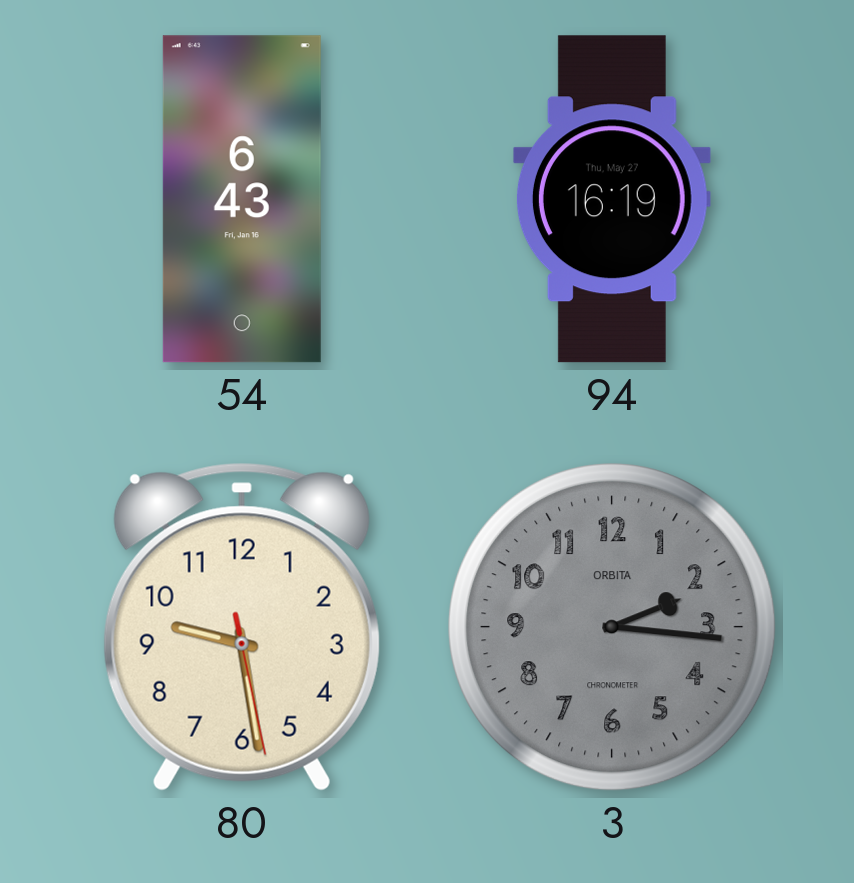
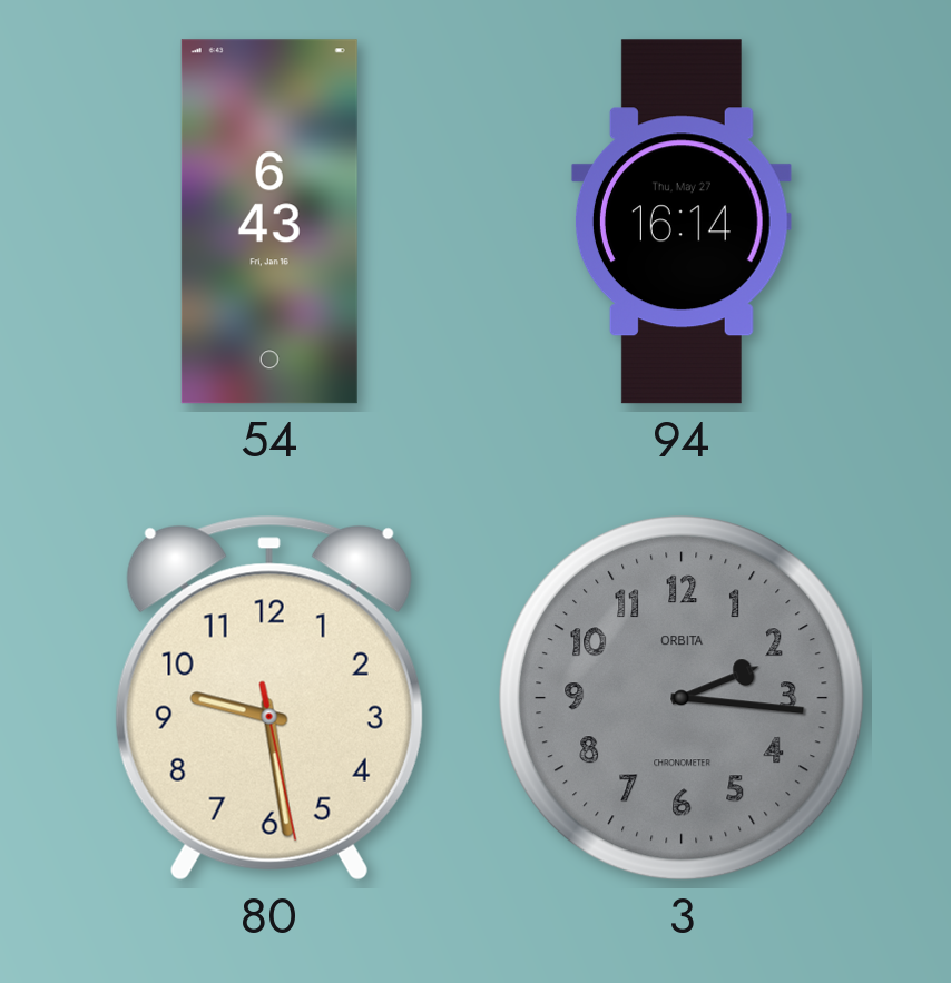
94: 16:19 -> 16:14 (682, 222)
